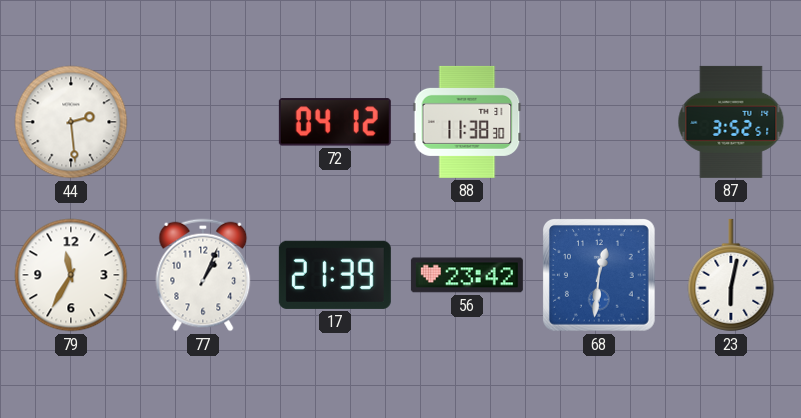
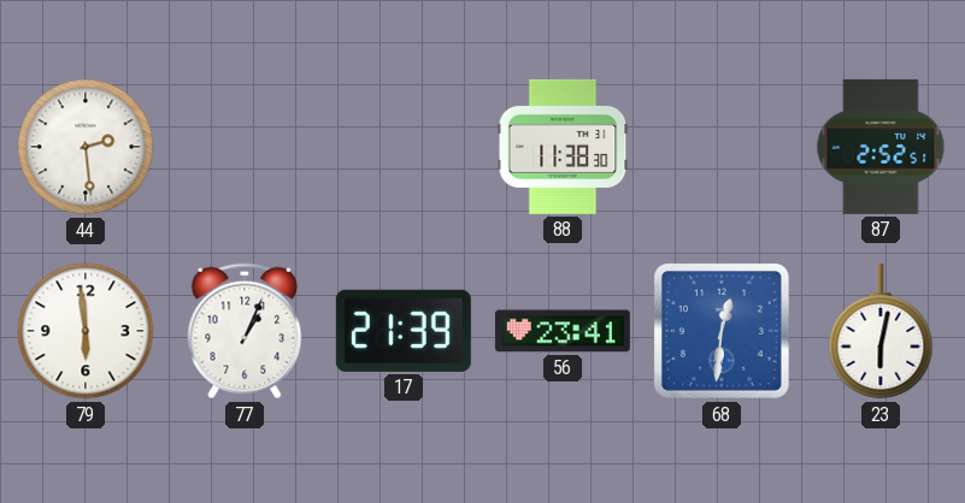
72: 04:12 -> none (335, 122)
87: 3:52 -> 2:52 (881, 147)
79: 11:35 -> 5:59 (86, 331)
56: 23:42 -> 23:41 (563, 331)
